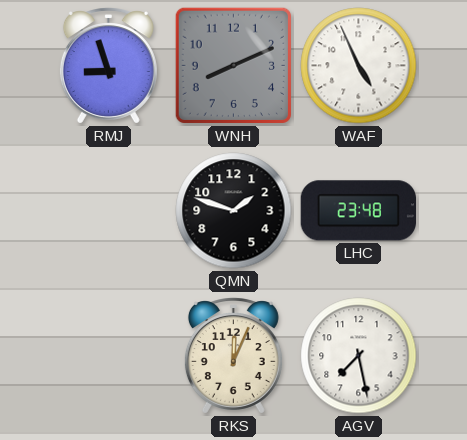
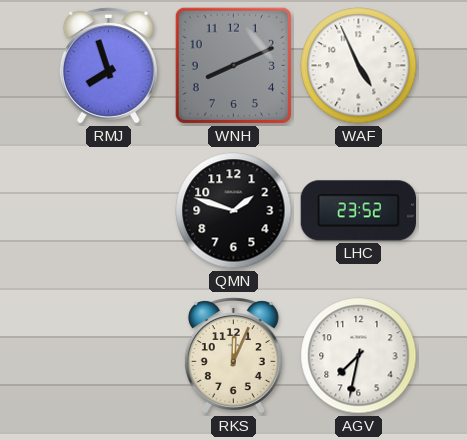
RMJ: 8:57 -> 7:57 (108, 66)
LHC: 23:48 -> 23:52 (358, 211)
AGV: 7:28 -> 7:32 (359, 356)
